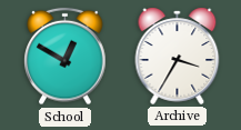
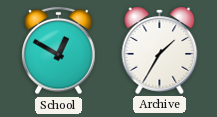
Archive: 3:35 -> 1:35 (160, 50)
